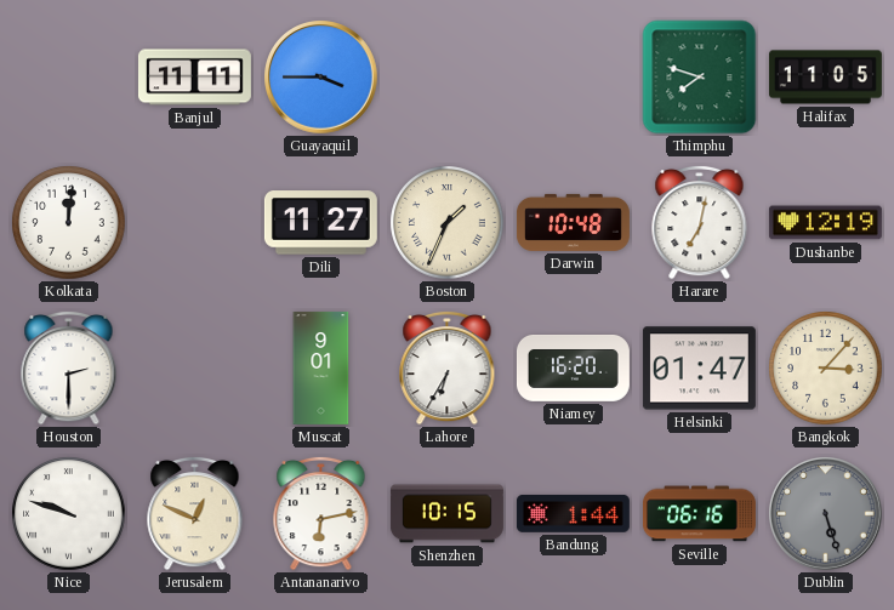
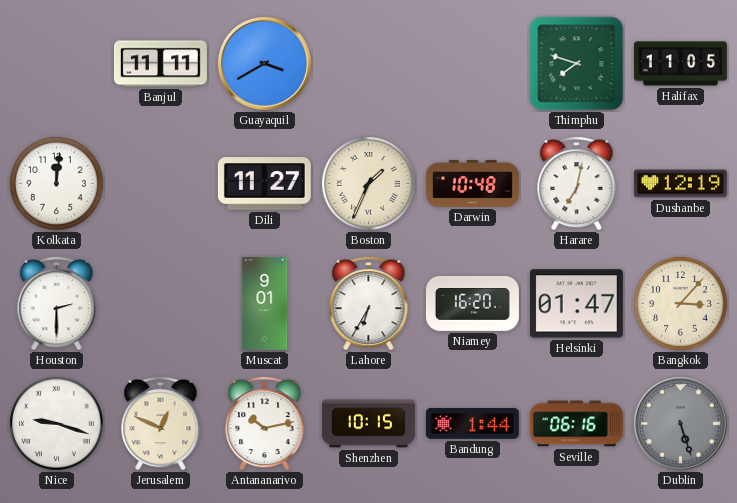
Guayaquil: 3:45 -> 3:40 (265, 64)
Nice: 9:48 -> 9:18 (57, 424)
Antananarivo: 6:13 -> 10:13 (265, 423)
